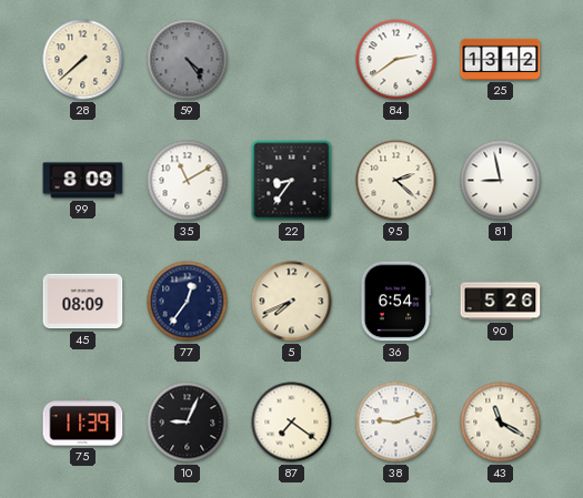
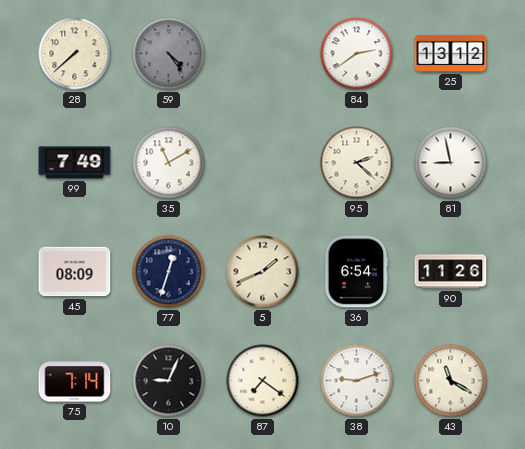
99: 8:09 -> 7:49 (75, 163)
22: 8:36 -> none (292, 181)
77: 12:36 -> 12:33 (169, 272)
5: 7:41 -> 1:41 (263, 272)
90: 5:26 -> 11:26 (451, 272)
75: 11:39 -> 7:14 (75, 381)
